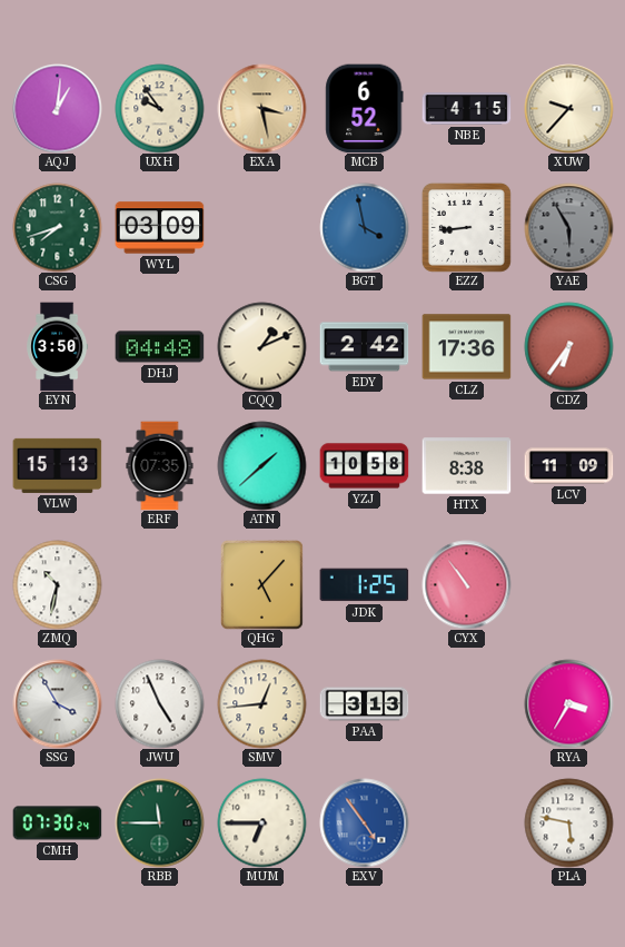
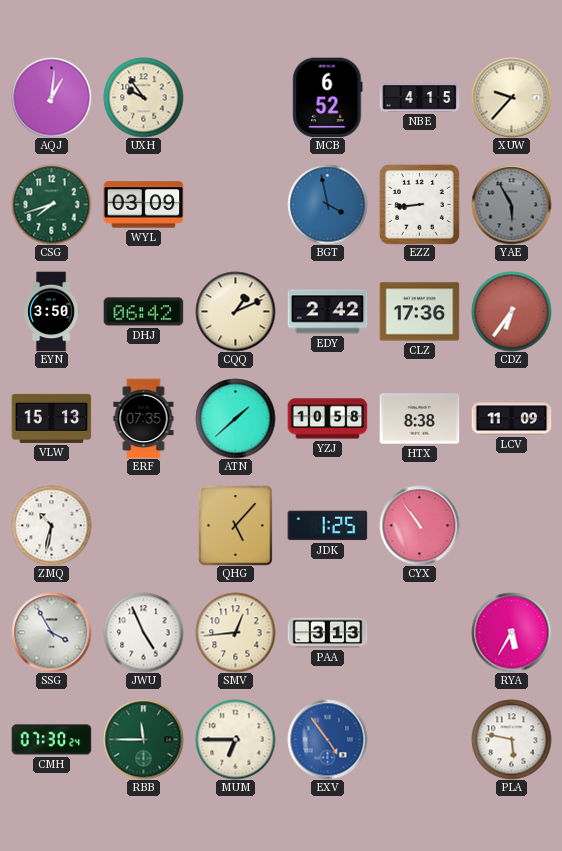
EXA: 3:28 -> none (261, 108)
DHJ: 04:48 -> 06:42 (143, 312)
RYA: 3:35 -> 5:35 (511, 632)
